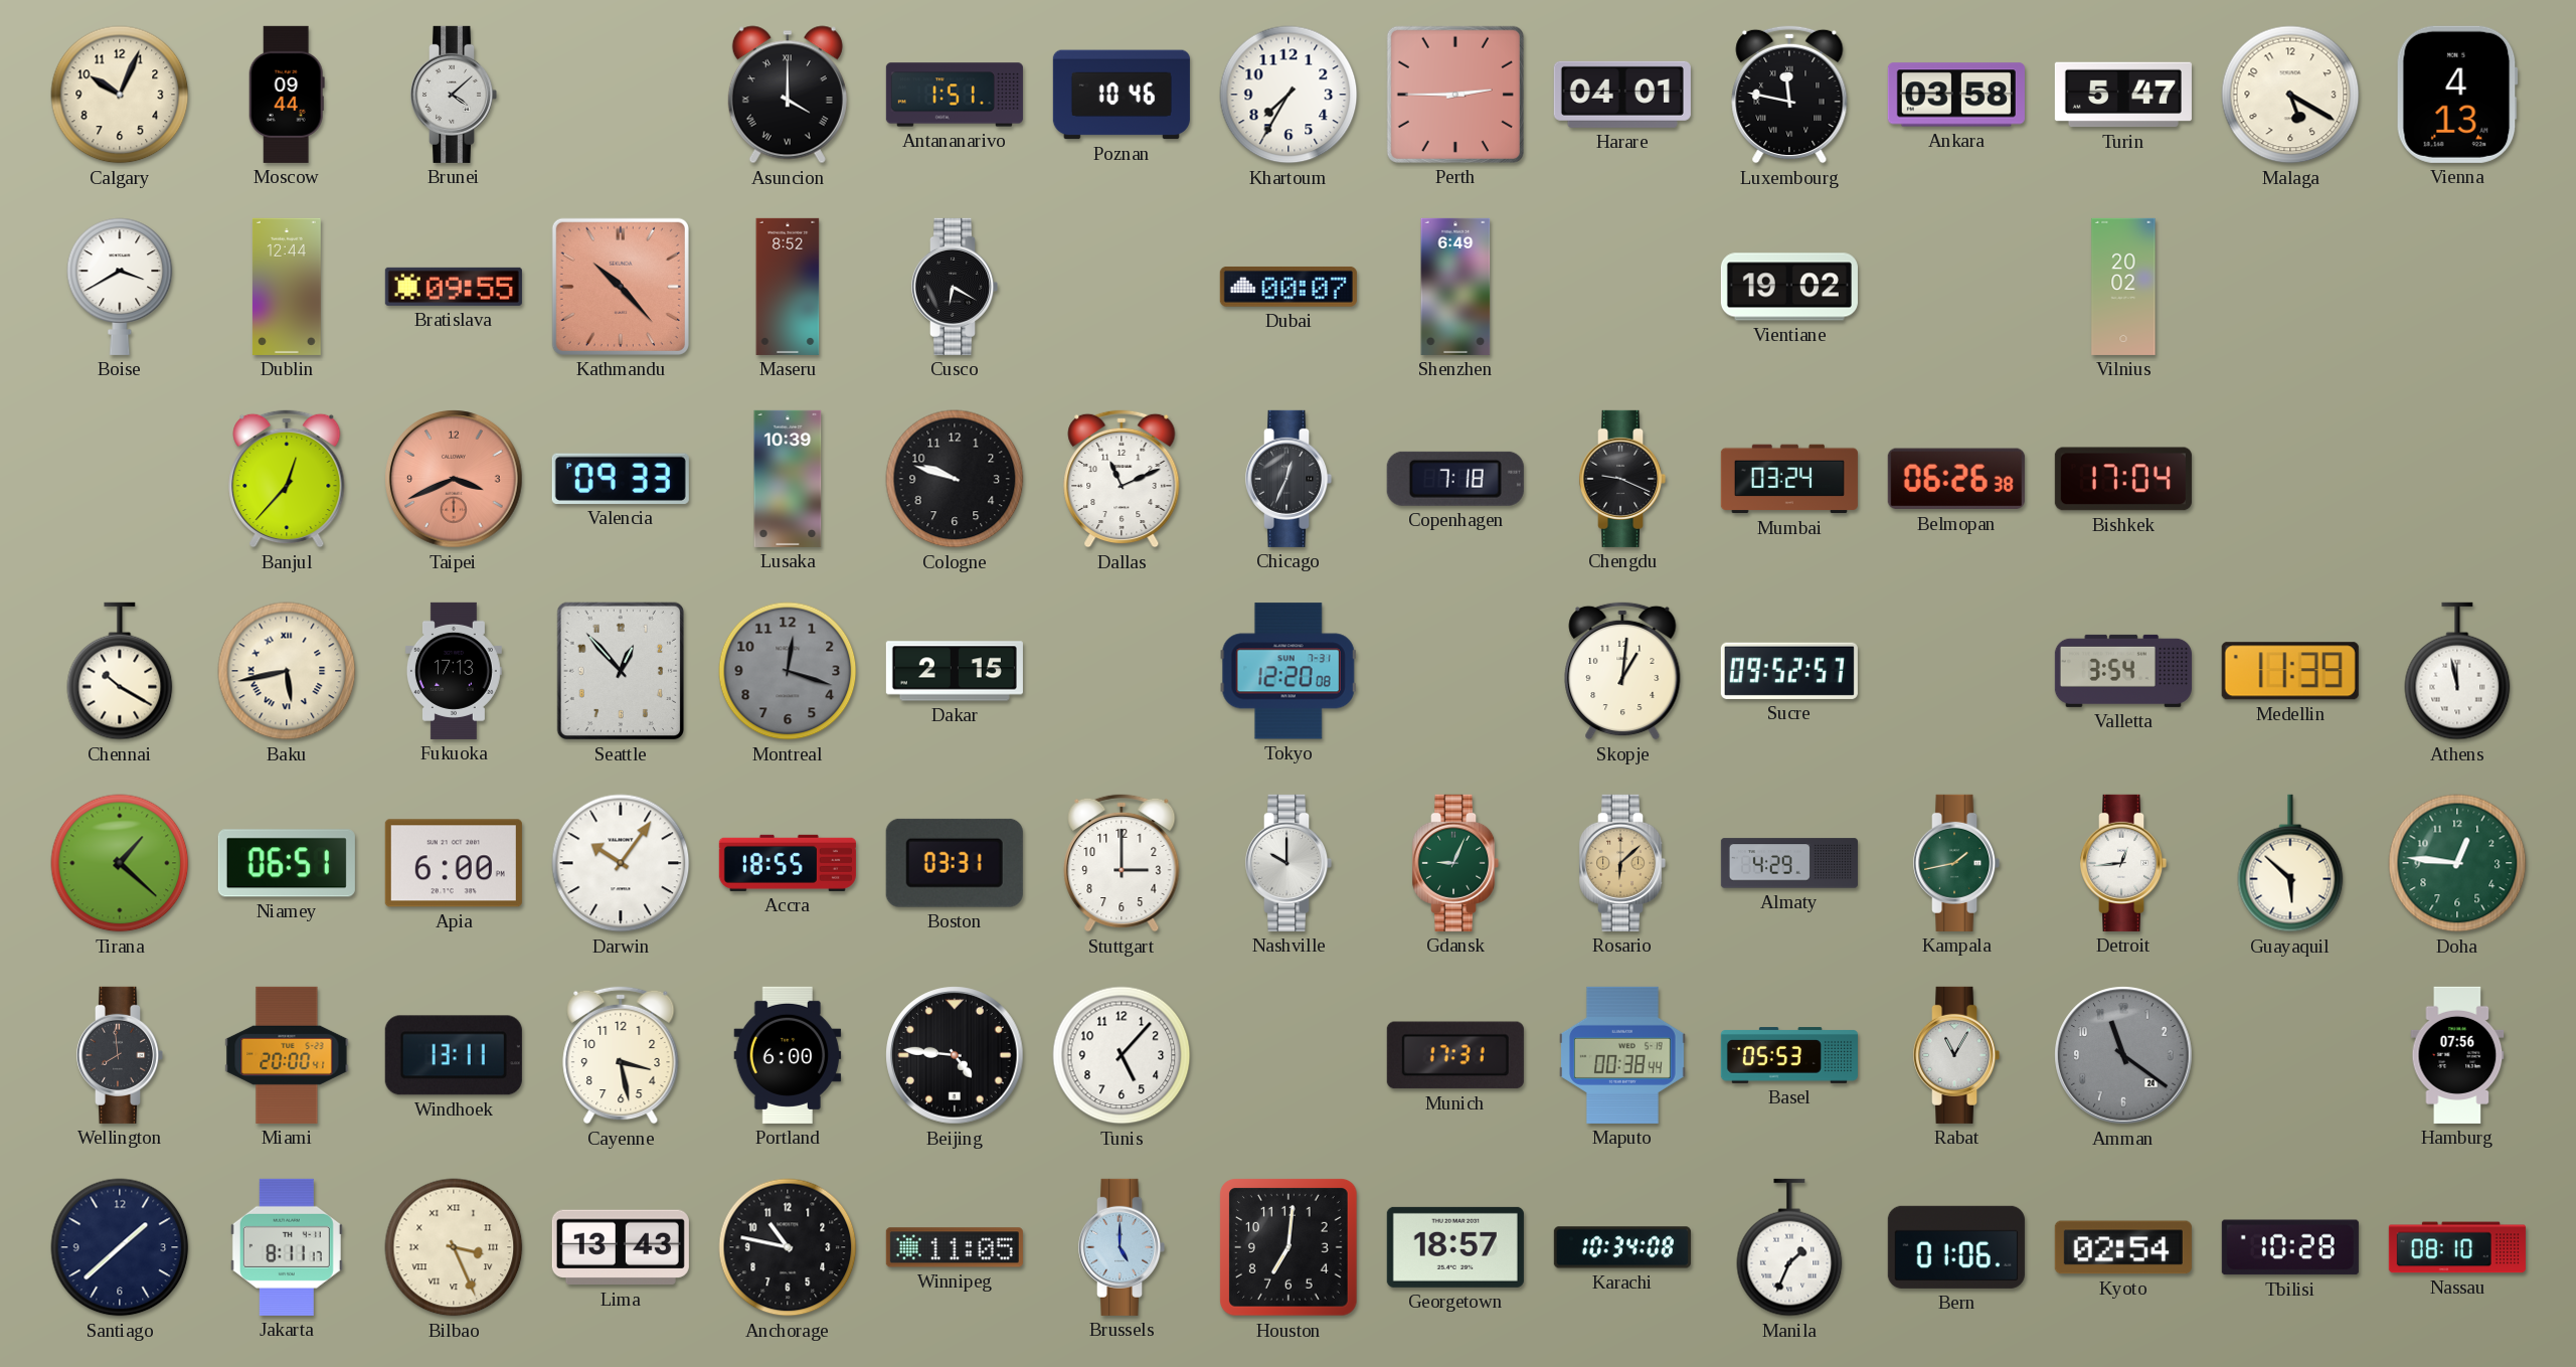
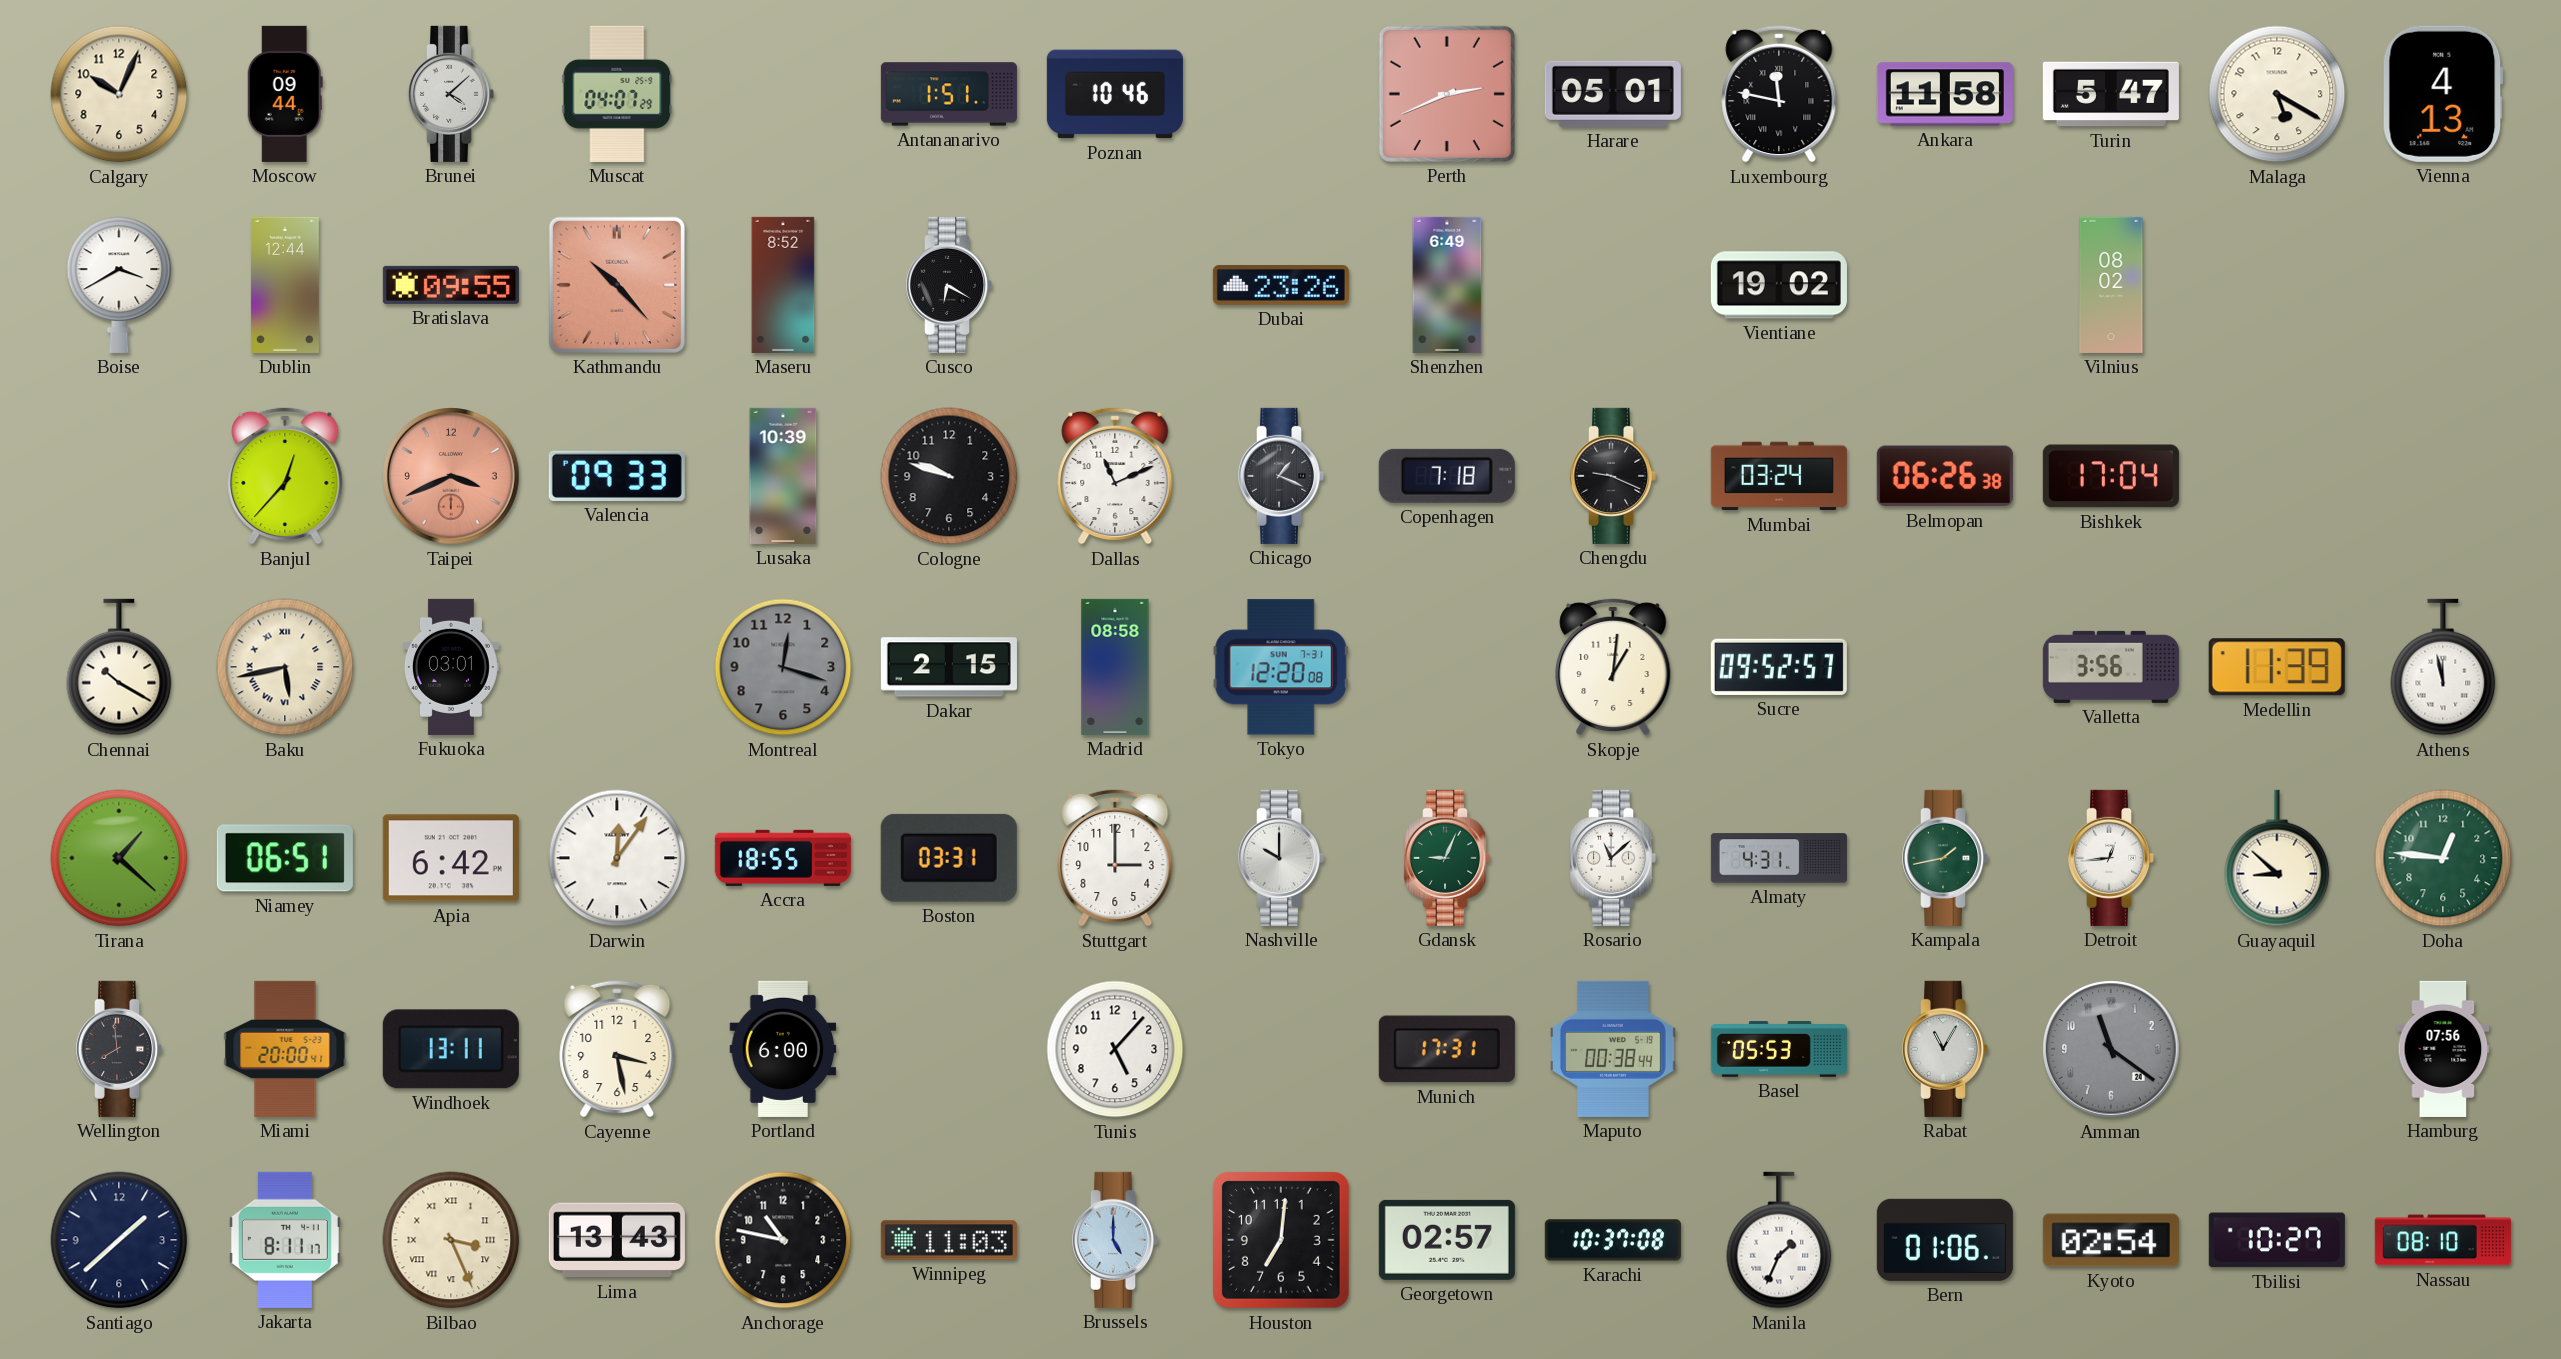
Muscat: none -> 04:07 (617, 94)
Asuncion: 4:00 -> none (788, 95)
Khartoum: 7:35 -> none (1289, 95)
Perth: 2:45 -> 2:41 (1447, 94)
Harare: 04:01 -> 05:01 (1613, 94)
Ankara: 03:58 -> 11:58 (1945, 94)
Dubai: 00:07 -> 23:26 (1281, 285)
Vilnius: 20:02 -> 08:02 (2111, 285)
Chicago: 12:34 -> 1:19 (1281, 476)
Fukuoka: 17:13 -> 03:01 (451, 667)
Seattle: 12:53 -> none (620, 671)
Madrid: none -> 08:58 (1115, 667)
Valletta: 3:54 -> 3:56 (2111, 667)
Apia: 6:00 -> 6:42 (451, 858)
Darwin: 10:06 -> 12:06 (617, 858)
Rosario: 6:08 -> 11:08 (1613, 858)
Rosario dial: champagne -> white (1613, 858)
Almaty: 4:29 -> 4:31 (1779, 858)
Guayaquil: 5:52 -> 8:52 (2277, 858)
Beijing: 4:46 -> none (955, 1055)
Winnipeg: 11:05 -> 11:03 (949, 1240)
Georgetown: 18:57 -> 02:57 (1447, 1240)
Karachi: 10:34 -> 10:37 (1613, 1240)
Tbilisi: 10:28 -> 10:27 (2277, 1240)
